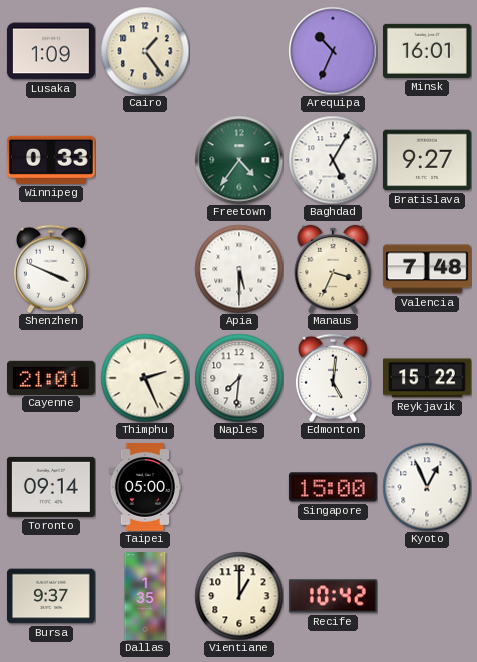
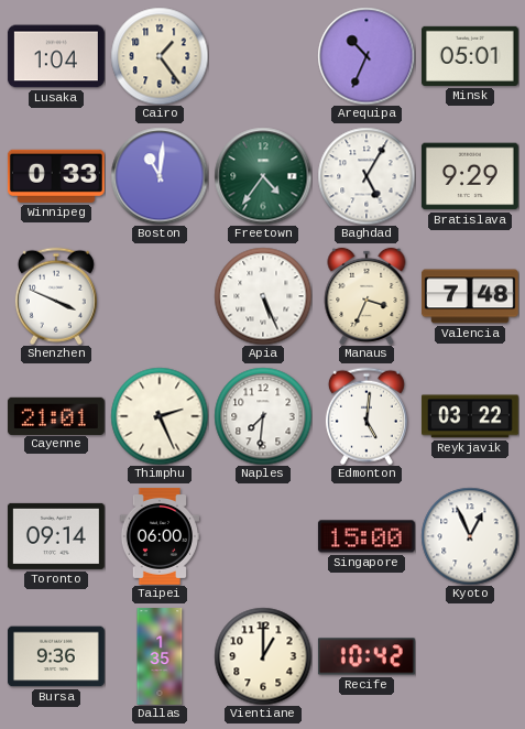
Lusaka: 1:09 -> 1:04 (56, 56)
Minsk: 16:01 -> 05:01 (470, 56)
Boston: none -> 11:01 (160, 176)
Bratislava: 9:27 -> 9:29 (470, 176)
Apia: 5:30 -> 5:26 (263, 296)
Reykjavik: 15:22 -> 03:22 (470, 416)
Taipei: 05:00 -> 06:00 (158, 536)
Bursa: 9:37 -> 9:36 (56, 656)
